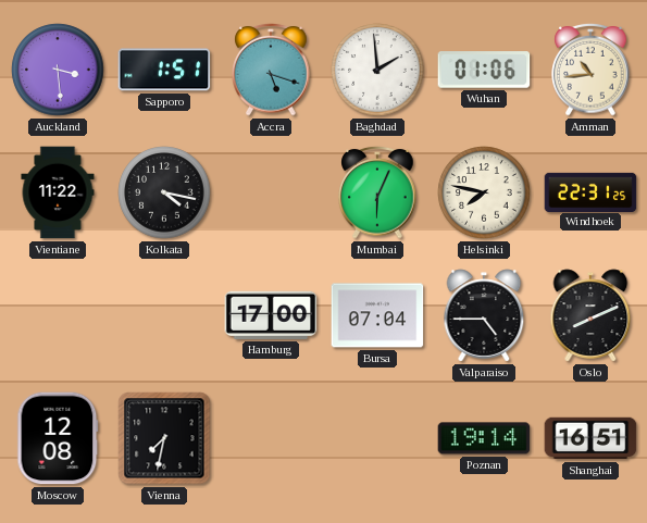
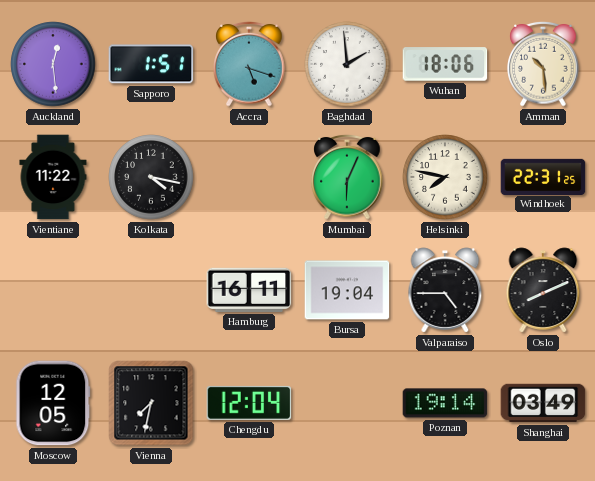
Auckland: 3:29 -> 12:29 (53, 64)
Wuhan: 01:06 -> 18:06 (445, 64)
Amman: 10:44 -> 10:29 (543, 64)
Hamburg: 17:00 -> 16:11 (249, 290)
Bursa: 07:04 -> 19:04 (347, 290)
Moscow: 12:08 -> 12:05 (53, 403)
Chengdu: none -> 12:04 (249, 403)
Shanghai: 16:51 -> 03:49 (543, 403)
